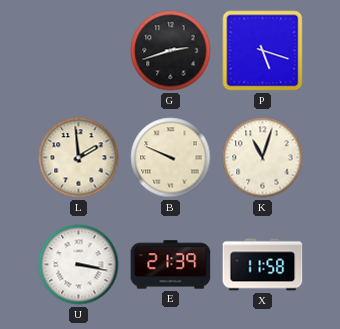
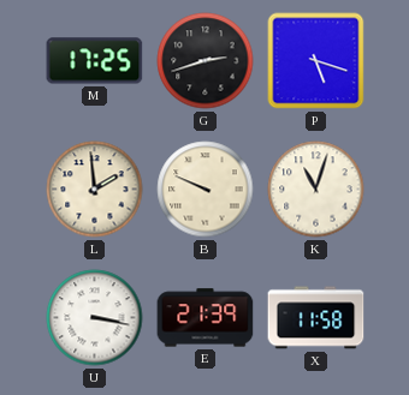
M: none -> 17:25 (95, 61)
